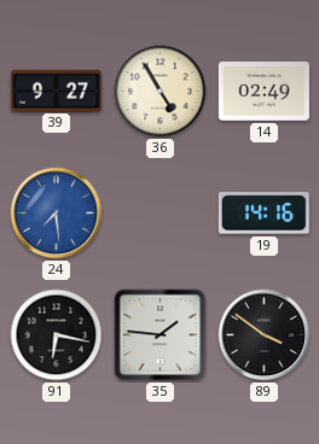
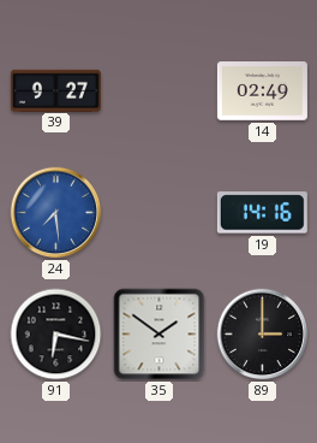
36: 4:55 -> none (161, 92)
35: 1:46 -> 1:51 (160, 335)
89: 3:51 -> 3:00 (263, 335)
